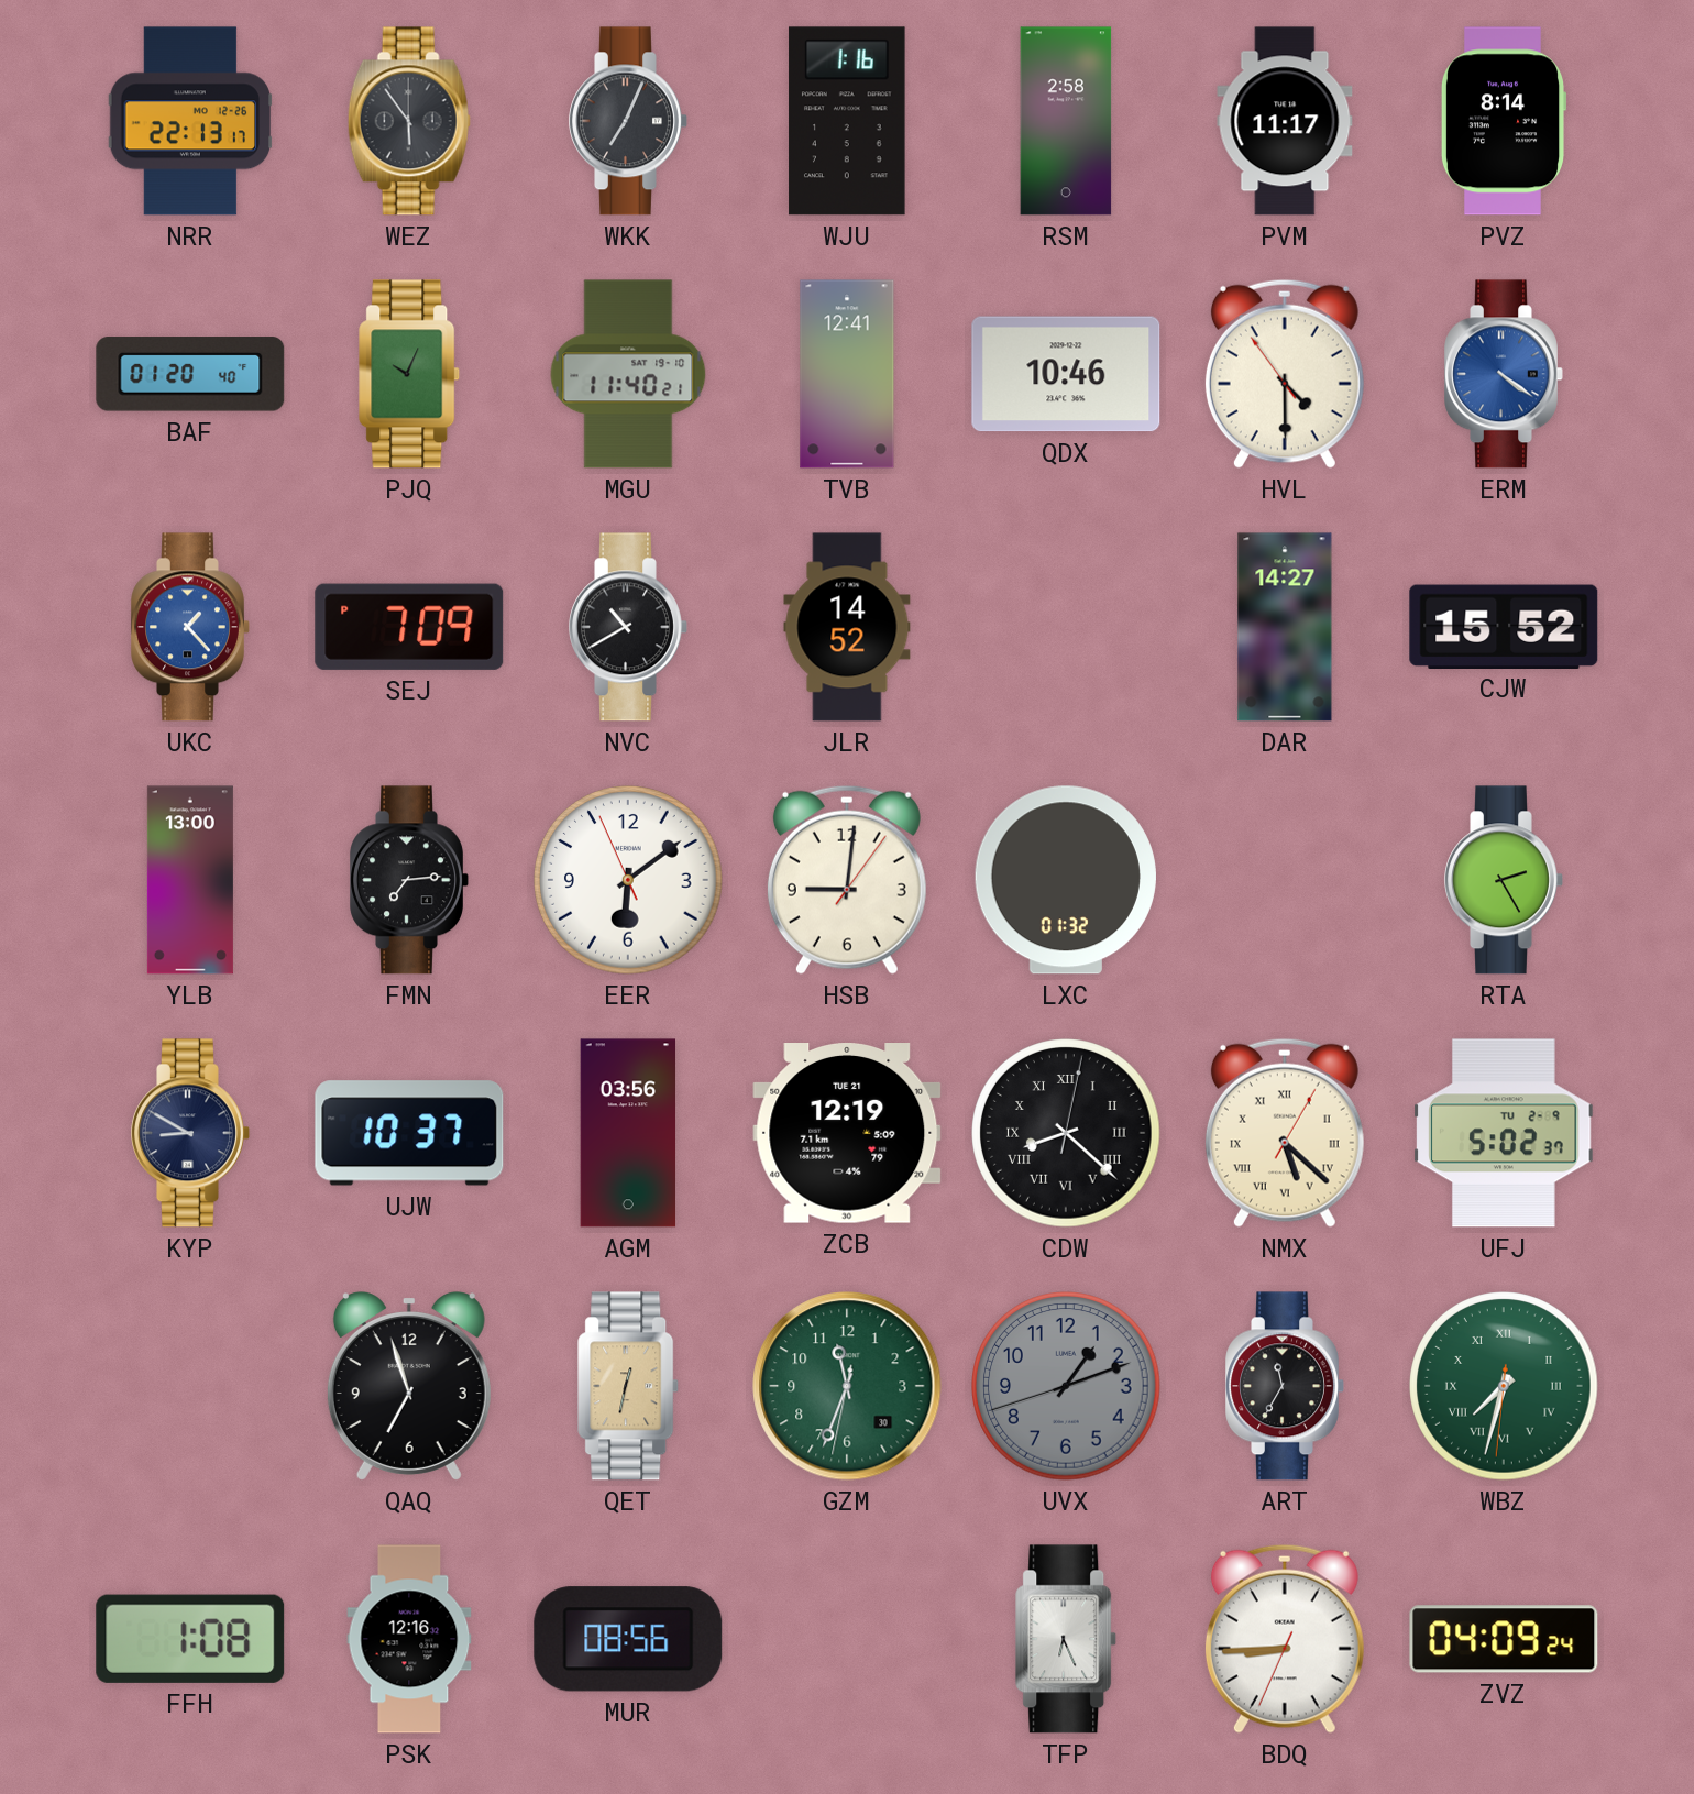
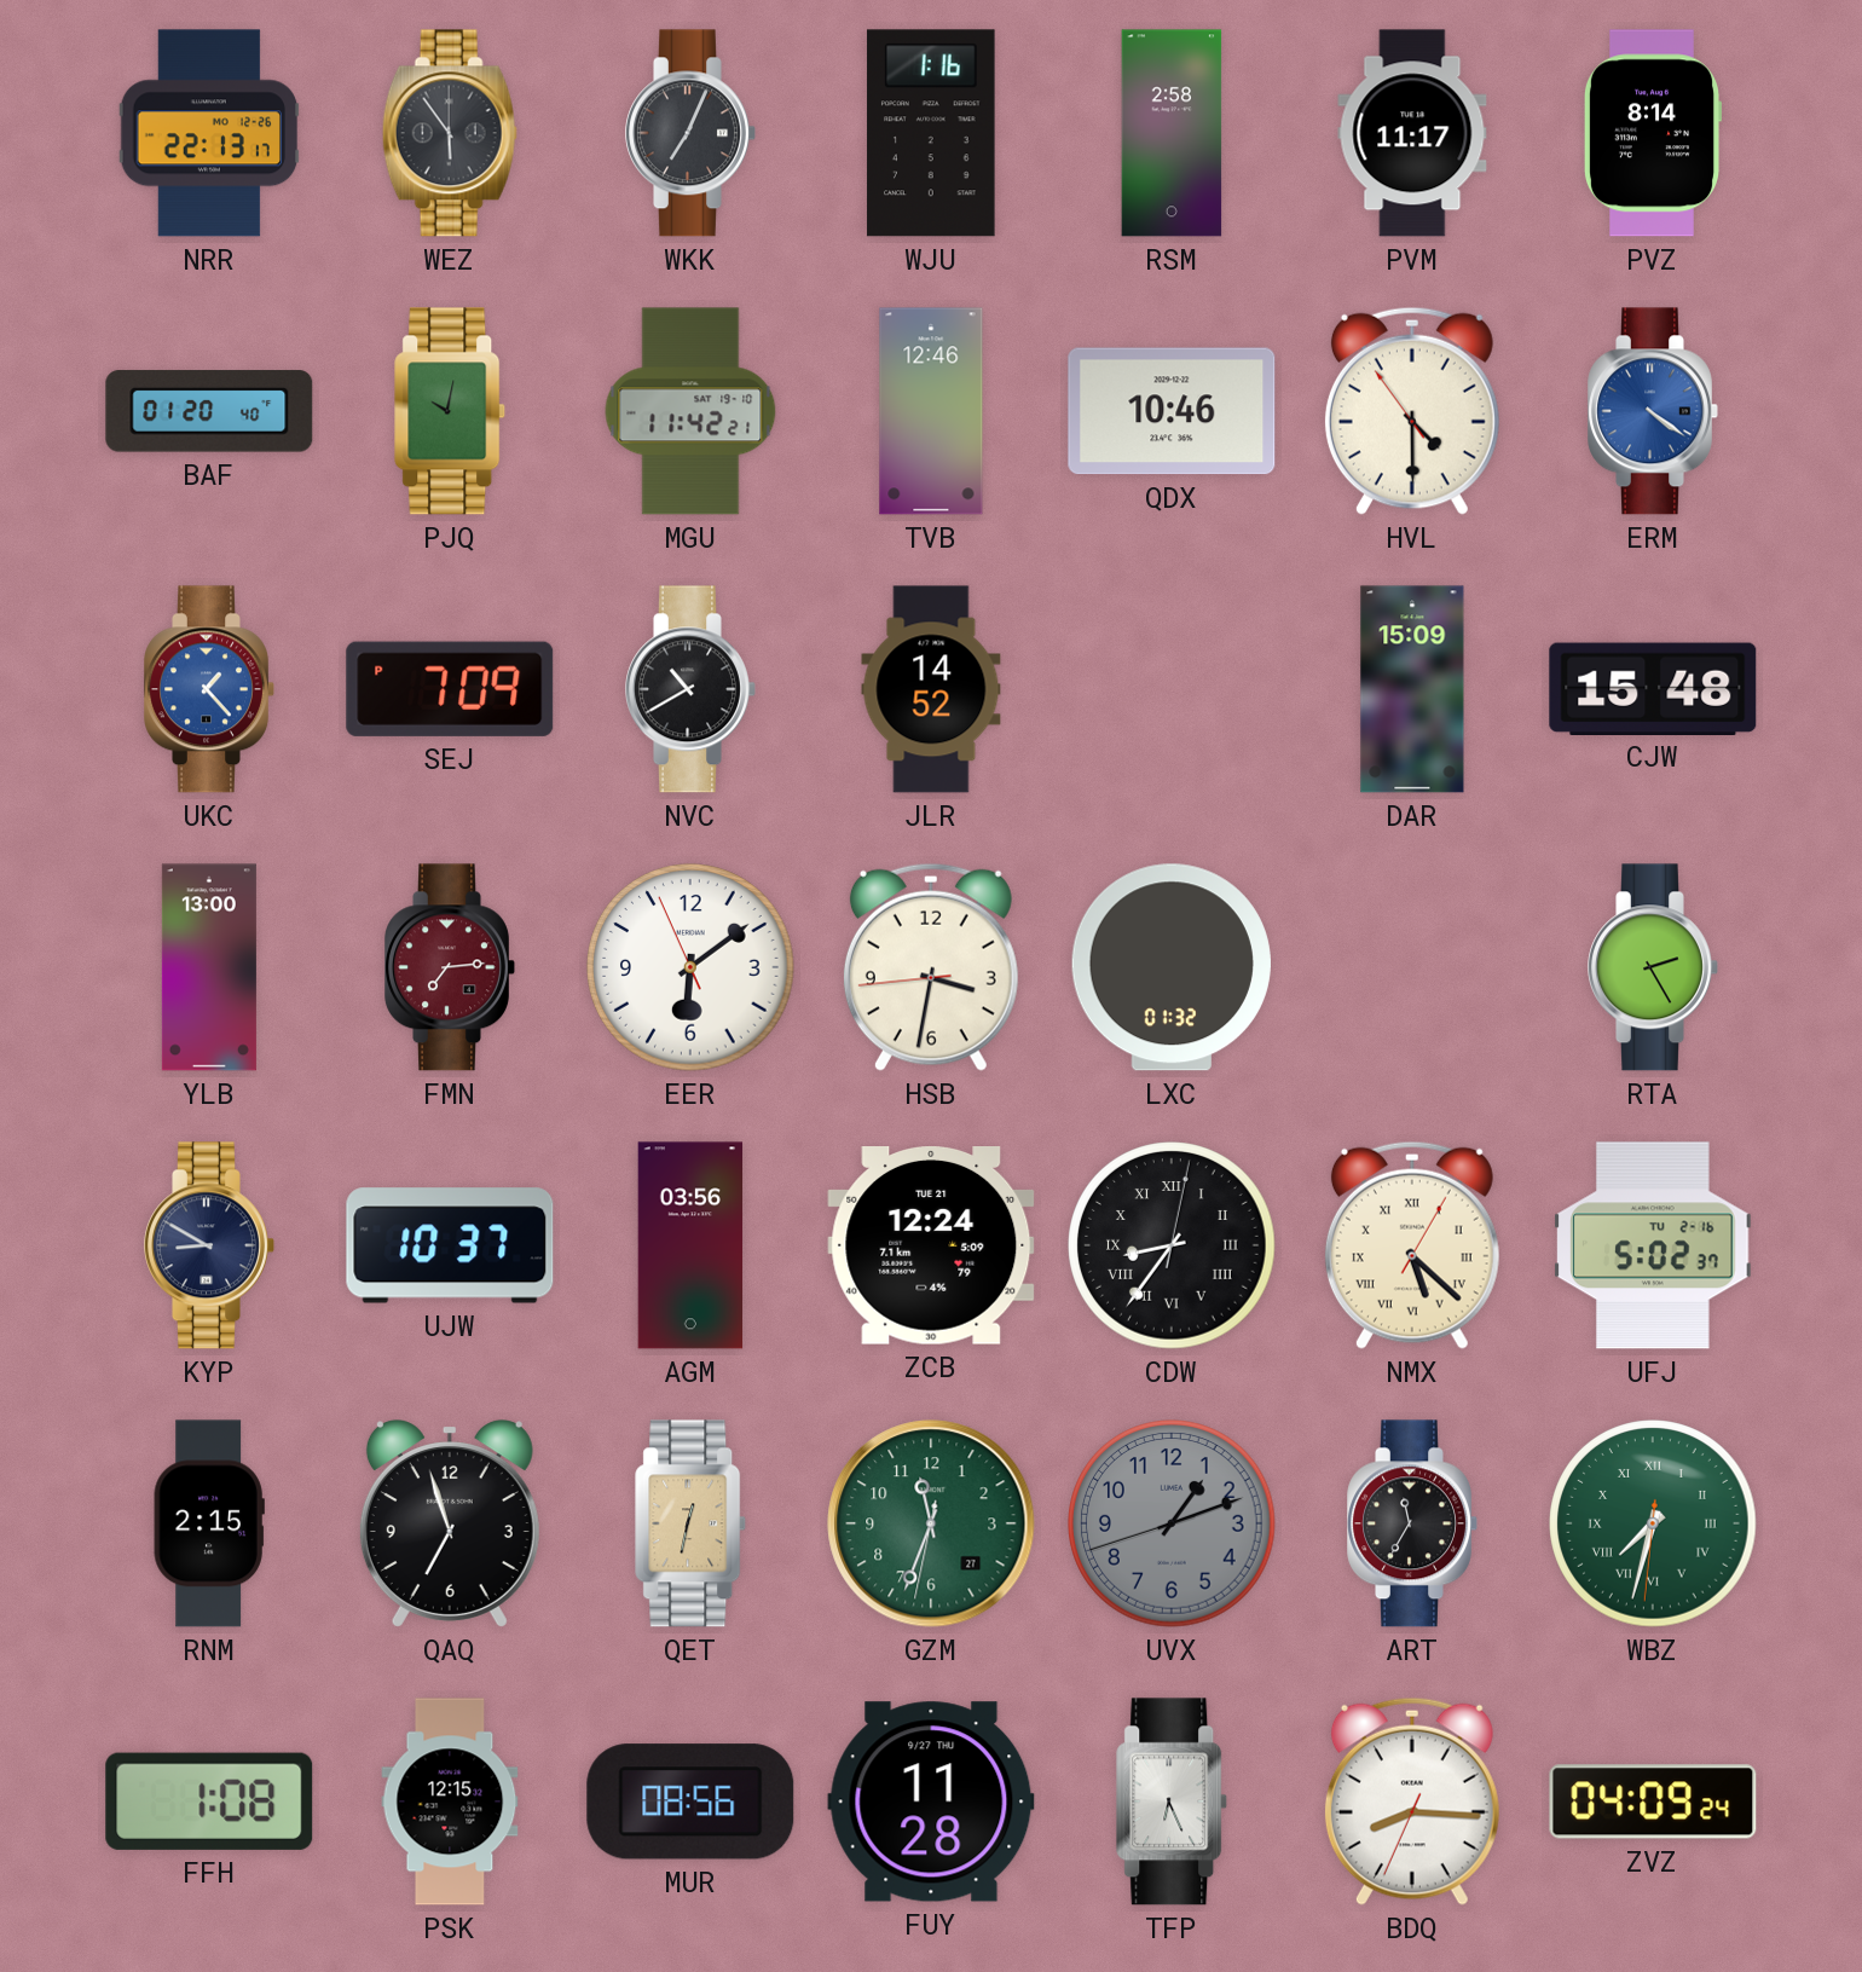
PJQ: 10:04 -> 10:02 (451, 411)
MGU: 11:40 -> 11:42 (690, 411)
TVB: 12:41 -> 12:46 (931, 411)
DAR: 14:27 -> 15:09 (1412, 689)
CJW: 15:52 -> 15:48 (1653, 688)
FMN dial: black -> burgundy (450, 967)
HSB: 9:01 -> 3:31 (931, 967)
ZCB: 12:19 -> 12:24 (931, 1247)
CDW: 8:22 -> 8:36 (1172, 1245)
UFJ date: TU 2-9 -> TU 2-16 (1653, 1245)
RNM: none -> 2:15 (209, 1523)
GZM date: 30 -> 27 (931, 1523)
PSK: 12:16 -> 12:15 (450, 1802)
FUY: none -> 11:28 (931, 1802)
BDQ: 8:44 -> 8:15 (1412, 1802)
